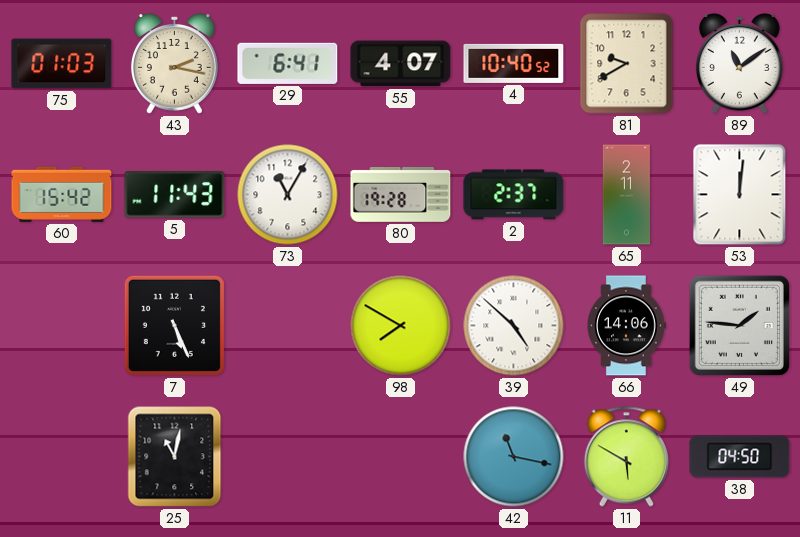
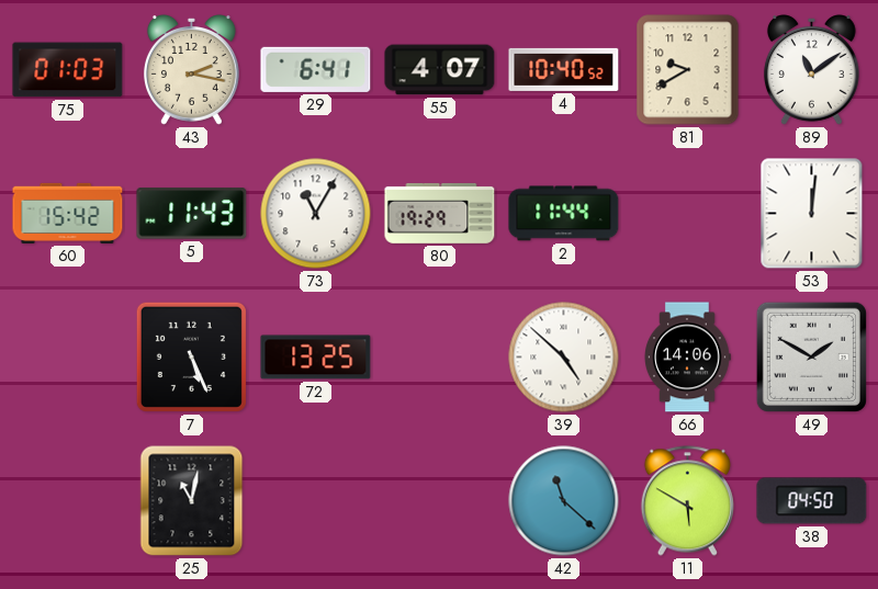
80: 19:28 -> 19:29 (440, 213)
2: 2:37 -> 11:44 (564, 214)
65: 2:11 -> none (626, 195)
72: none -> 13:25 (316, 358)
98: 7:50 -> none (401, 326)
49: 1:46 -> 1:50 (811, 356)
42: 11:17 -> 11:22 (564, 501)
